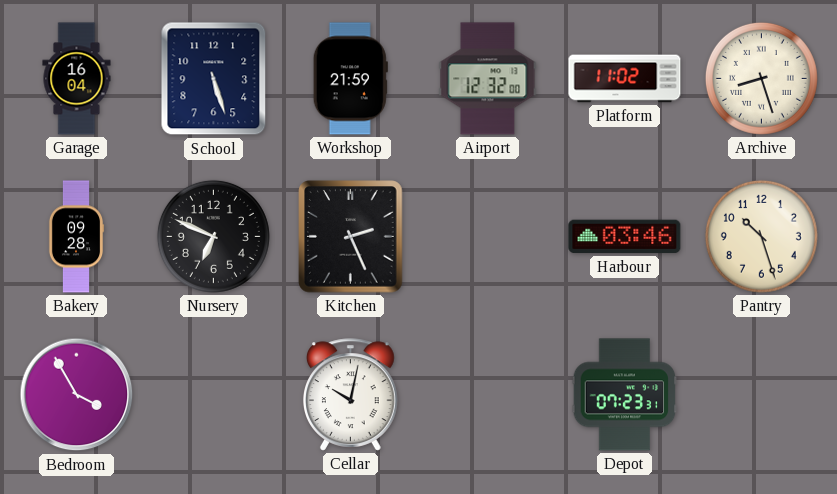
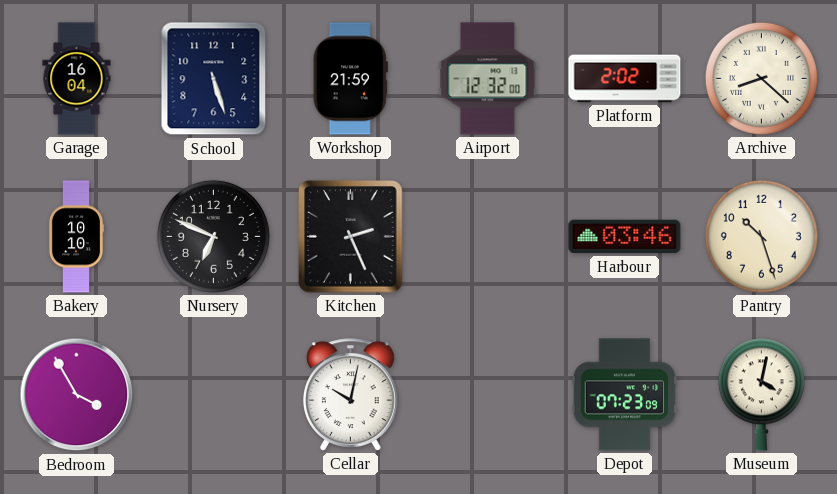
Platform: 11:02 -> 2:02 (625, 79)
Archive: 8:27 -> 8:22 (761, 78)
Bakery: 09:28 -> 10:10 (76, 237)
Depot: 07:23:31 -> 07:23:09 (625, 395)
Museum: none -> 4:02 (761, 394)
